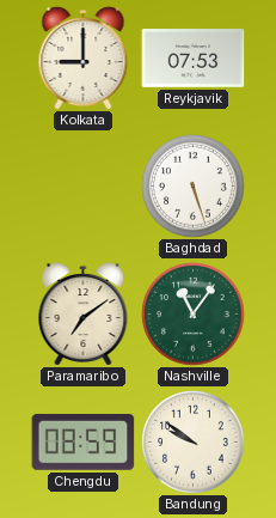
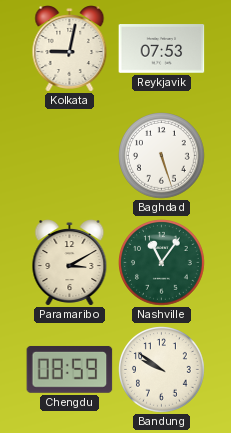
Kolkata: 9:00 -> 9:02 (70, 49)
Paramaribo: 7:09 -> 3:10 (70, 263)
